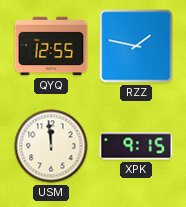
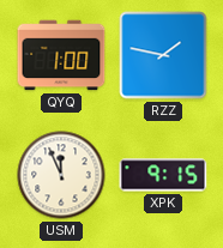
QYQ: 12:55 -> 1:00 (61, 55)
USM: 11:59 -> 11:56 (61, 175)
